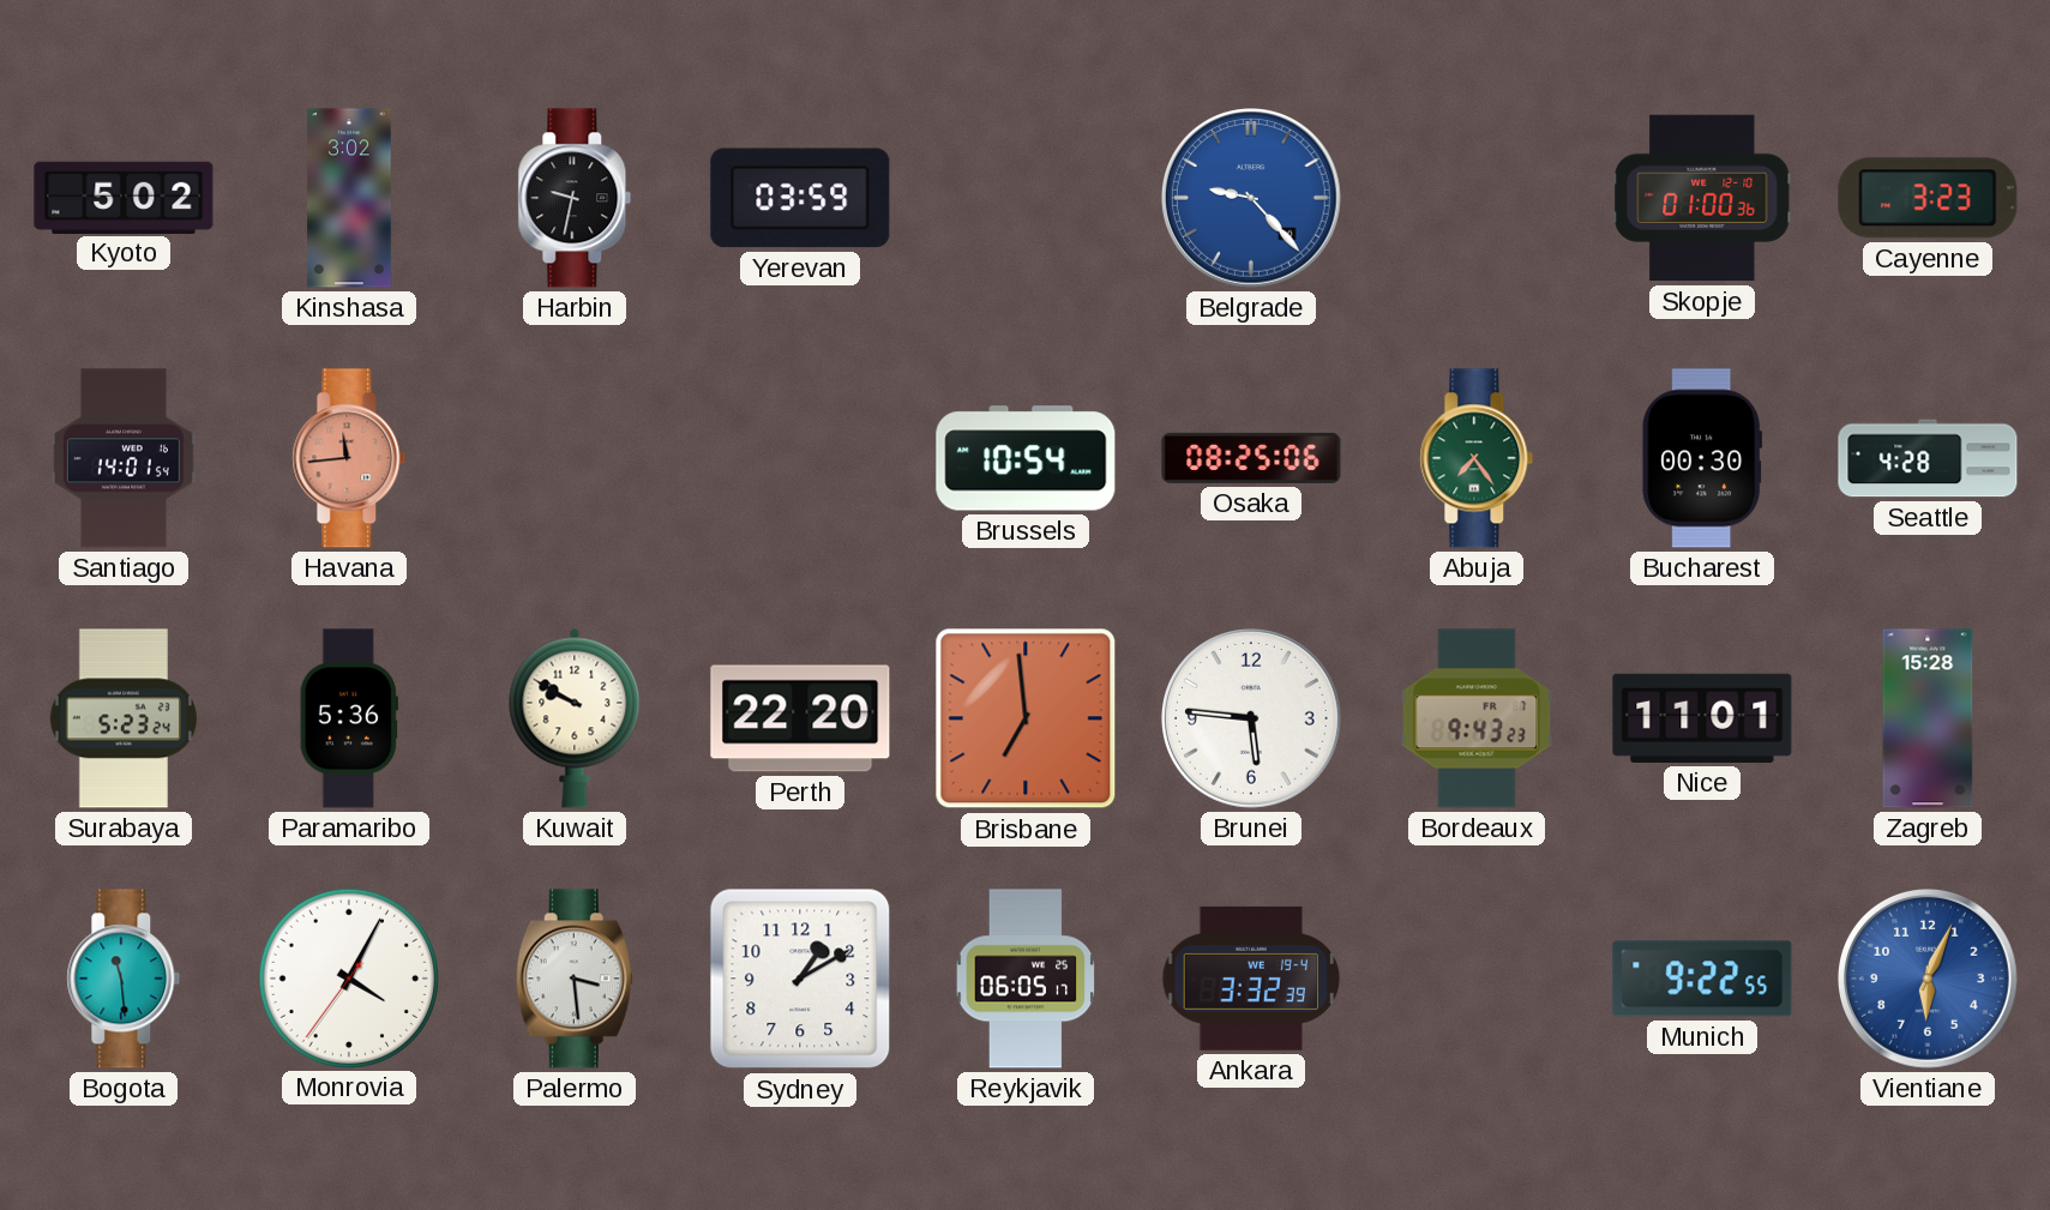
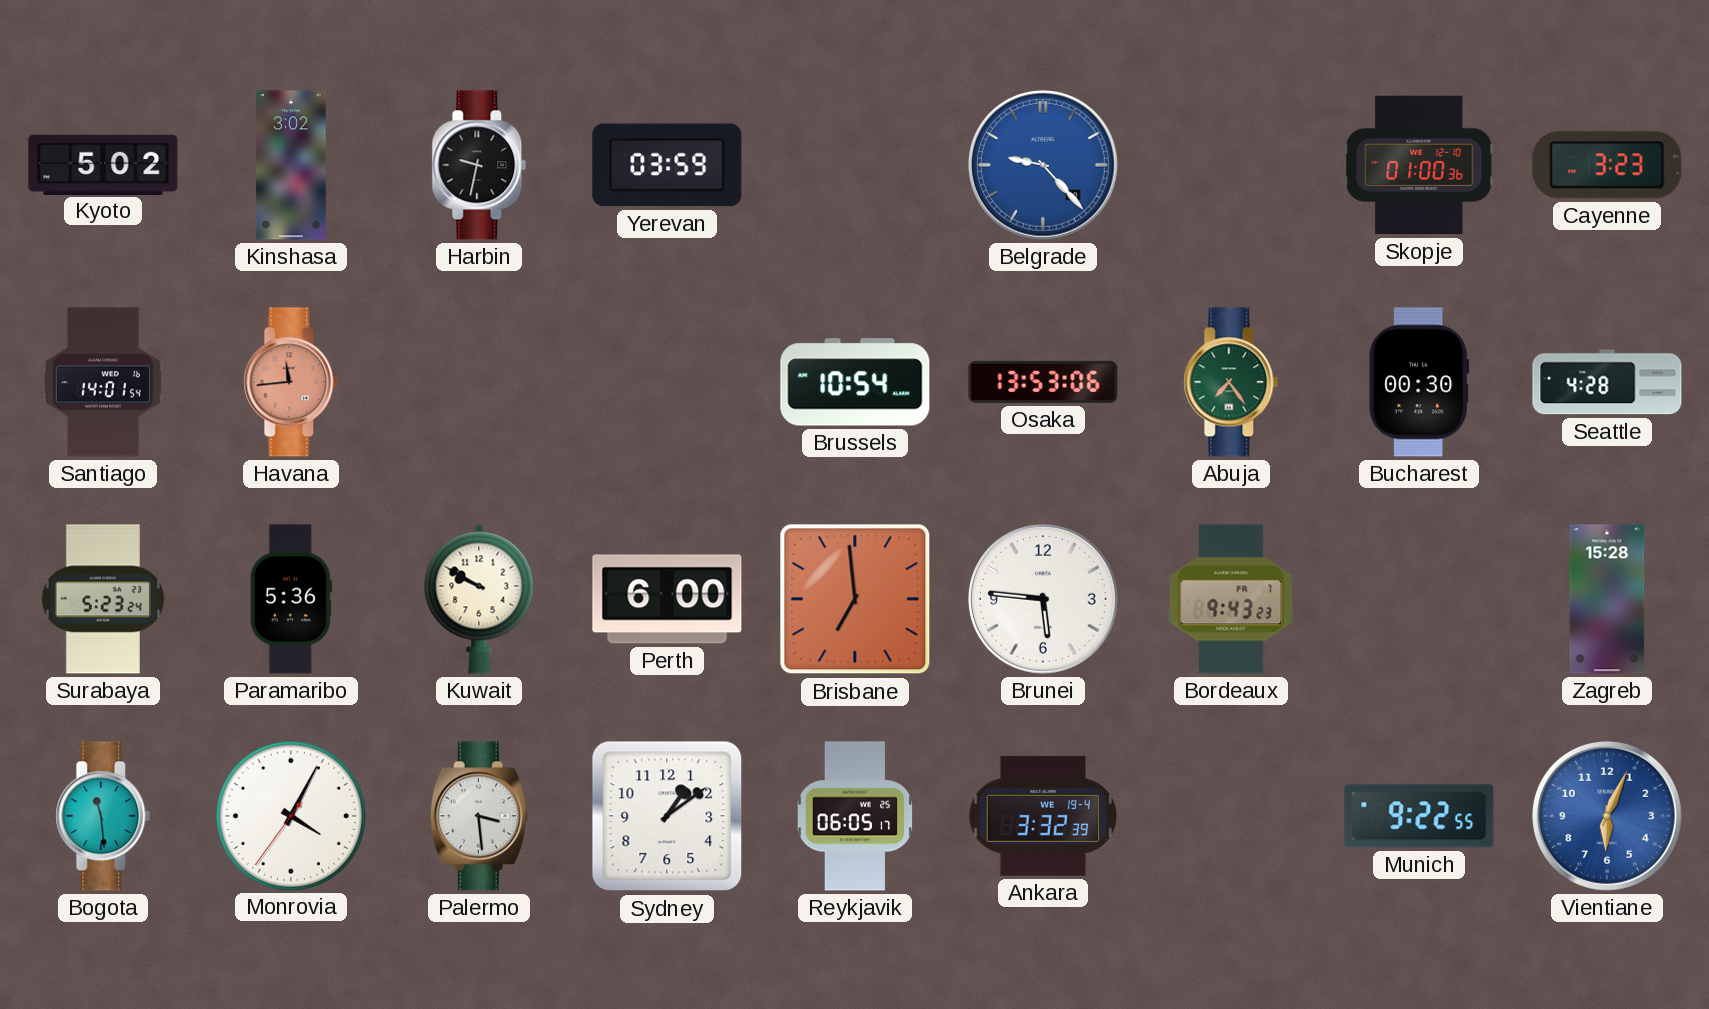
Osaka: 08:25 -> 13:53 (1043, 382)
Perth: 22:20 -> 6:00 (667, 599)
Nice: 11:01 -> none (1702, 718)
Sydney: 1:10 -> 1:09 (667, 816)
